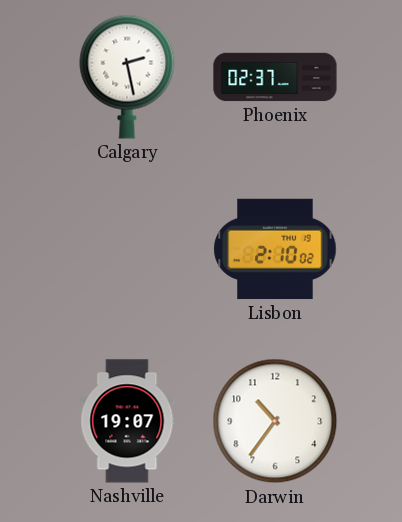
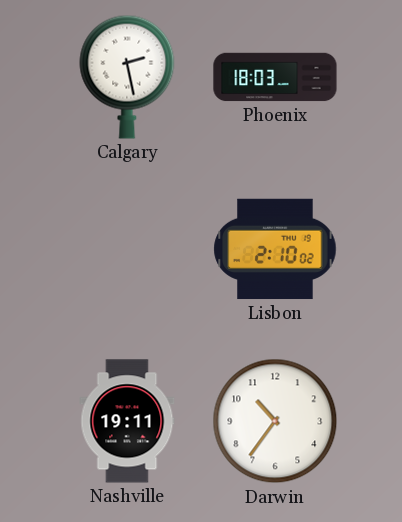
Phoenix: 02:37 -> 18:03 (275, 77)
Nashville: 19:07 -> 19:11 (127, 421)
